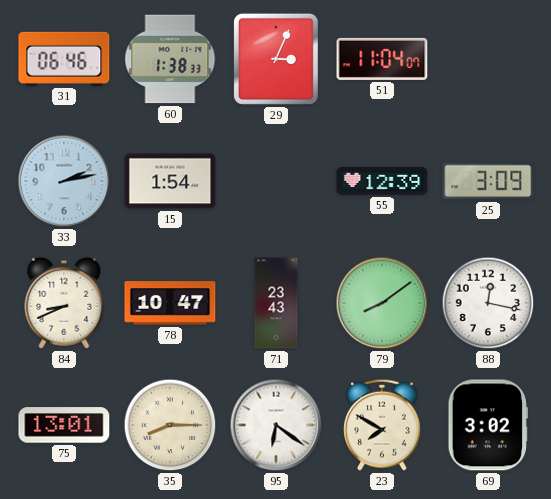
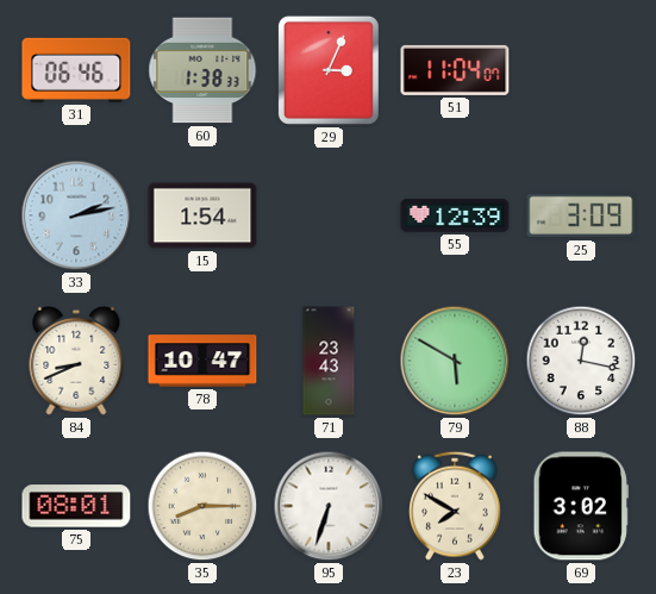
79: 8:09 -> 5:50 (455, 361)
75: 13:01 -> 08:01 (76, 506)
95: 6:21 -> 6:33 (329, 506)
